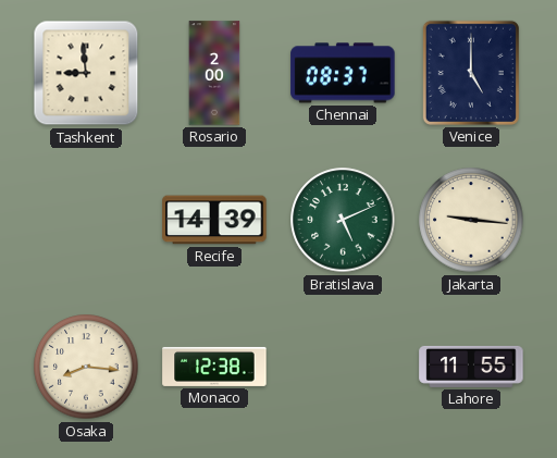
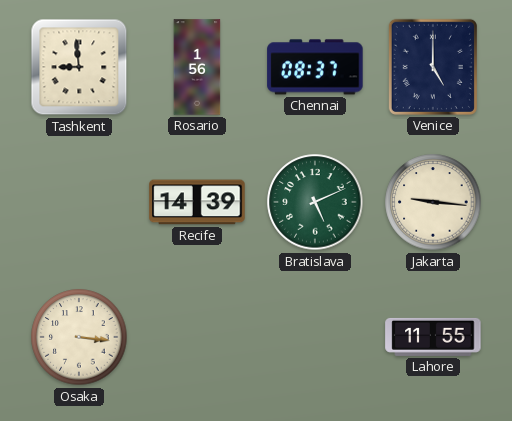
Rosario: 2:00 -> 1:56 (197, 67)
Osaka: 8:16 -> 3:16 (79, 337)
Monaco: 12:38 -> none (214, 367)
